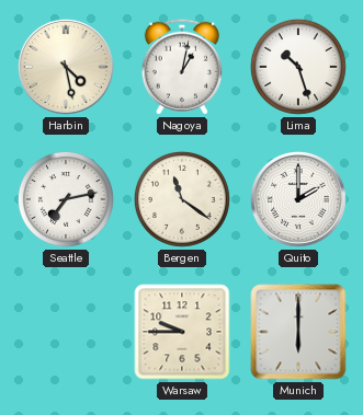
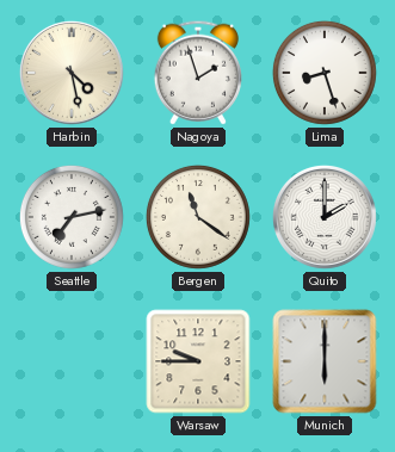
Nagoya: 1:02 -> 1:57 (198, 73)
Lima: 10:27 -> 8:27 (325, 73)
